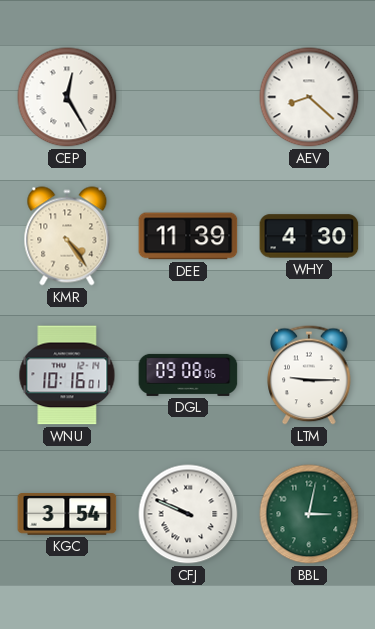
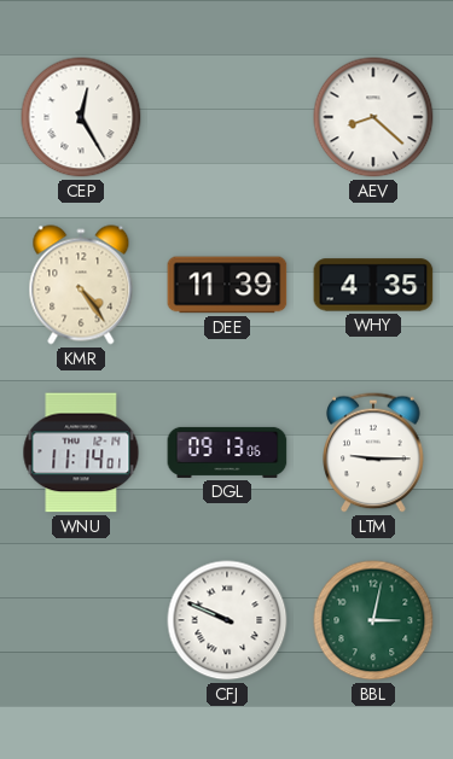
WHY: 4:30 -> 4:35 (373, 285)
WNU: 10:16 -> 11:14 (81, 453)
DGL: 09:08 -> 09:13 (227, 453)
KGC: 3:54 -> none (67, 515)
